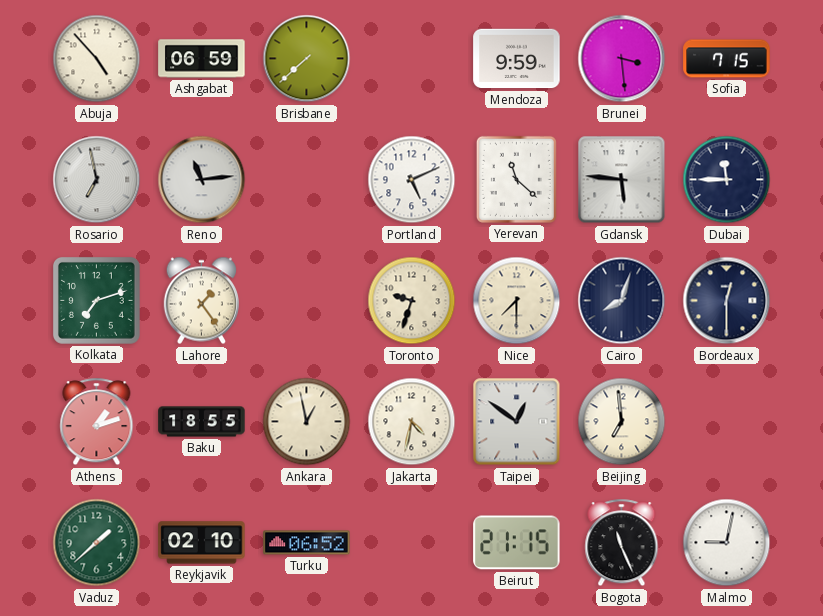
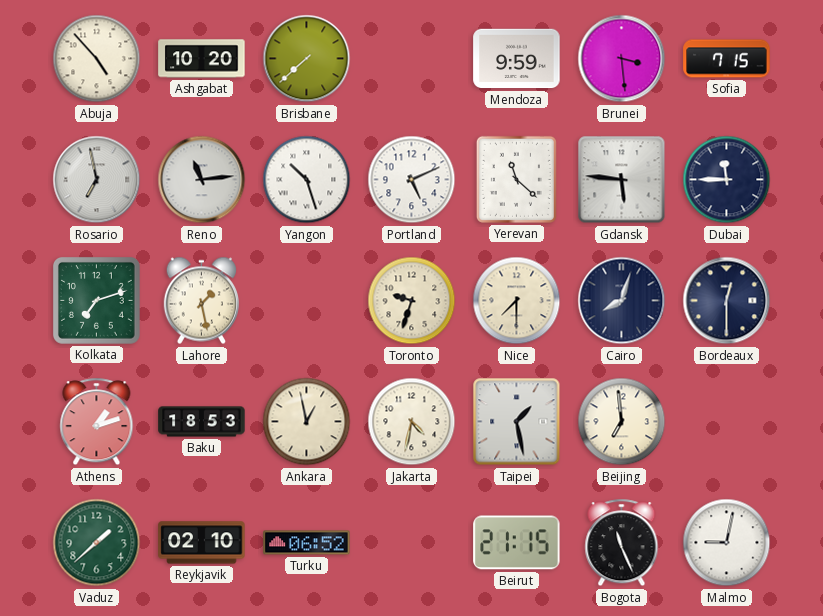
Ashgabat: 06:59 -> 10:20 (202, 59)
Yangon: none -> 10:27 (307, 180)
Lahore: 1:24 -> 1:28 (201, 301)
Baku: 18:55 -> 18:53 (202, 422)
Taipei: 12:51 -> 1:28 (517, 422)
